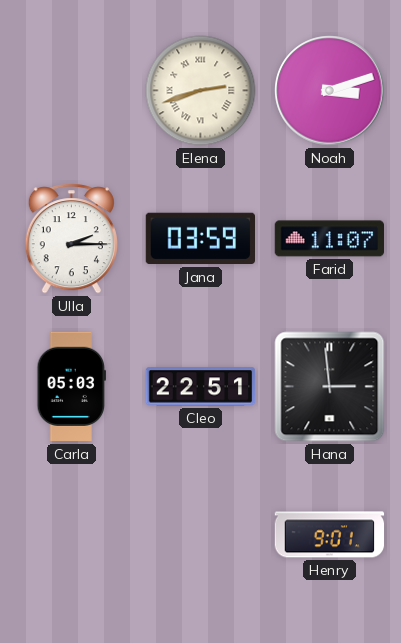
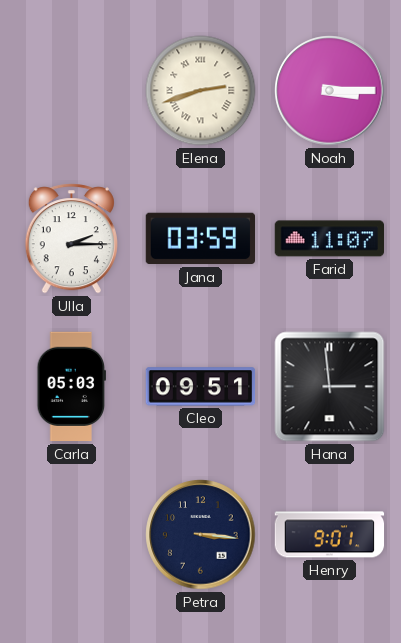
Noah: 3:12 -> 3:15 (330, 91)
Cleo: 22:51 -> 09:51 (201, 387)
Petra: none -> 3:16 (201, 535)
